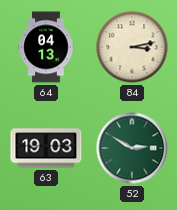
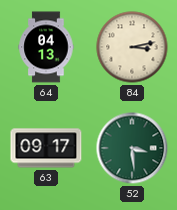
63: 19:03 -> 09:17 (46, 148)
52: 2:50 -> 3:29 (132, 148)
